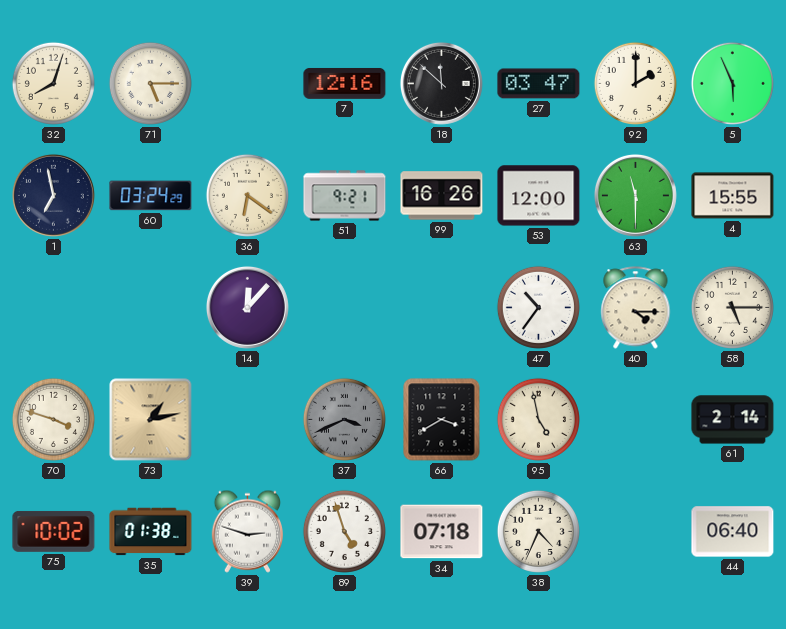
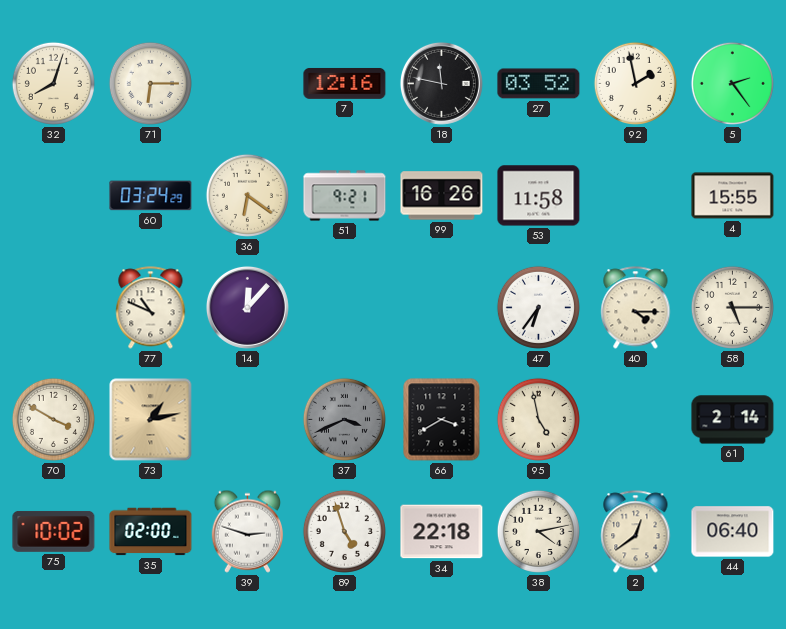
71: 5:15 -> 6:15 (150, 83)
18: 11:52 -> 11:47 (441, 83)
27: 03:47 -> 03:52 (539, 84)
92: 2:00 -> 1:58 (635, 83)
5: 5:56 -> 2:24 (732, 83)
1: 6:58 -> none (53, 195)
53: 12:00 -> 11:58 (539, 196)
63: 11:30 -> none (635, 195)
77: none -> 10:49 (151, 308)
47: 10:36 -> 6:36 (538, 307)
70: 3:48 -> 3:50 (53, 419)
35: 01:38 -> 02:00 (151, 532)
34: 07:18 -> 22:18 (442, 532)
38: 4:34 -> 4:13 (538, 531)
2: none -> 12:39 (636, 532)
